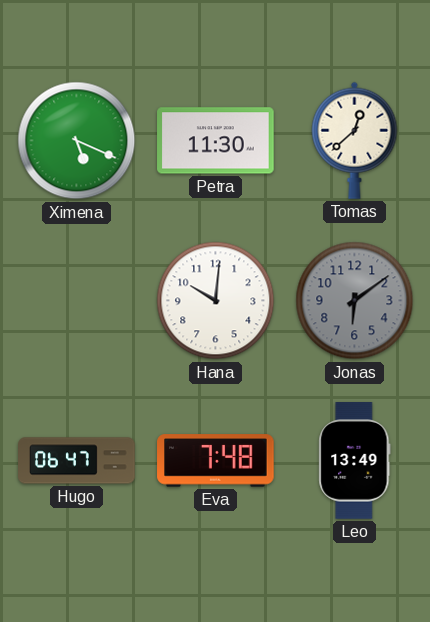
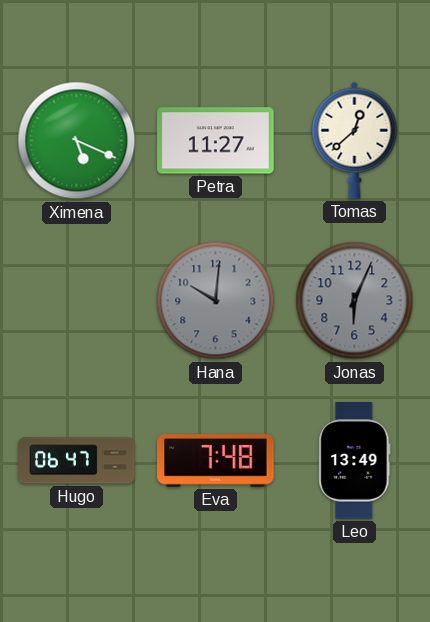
Petra: 11:30 -> 11:27 (216, 141)
Hana dial: white -> grey (216, 301)
Jonas: 6:09 -> 6:04 (355, 301)
